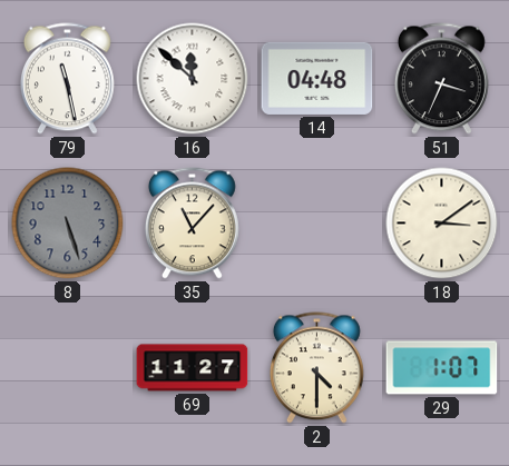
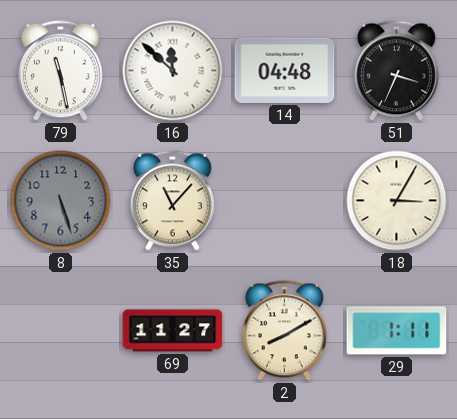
18: 3:09 -> 3:05 (397, 201)
2: 4:30 -> 8:10 (284, 331)
29: 1:07 -> 1:11 (397, 331)
